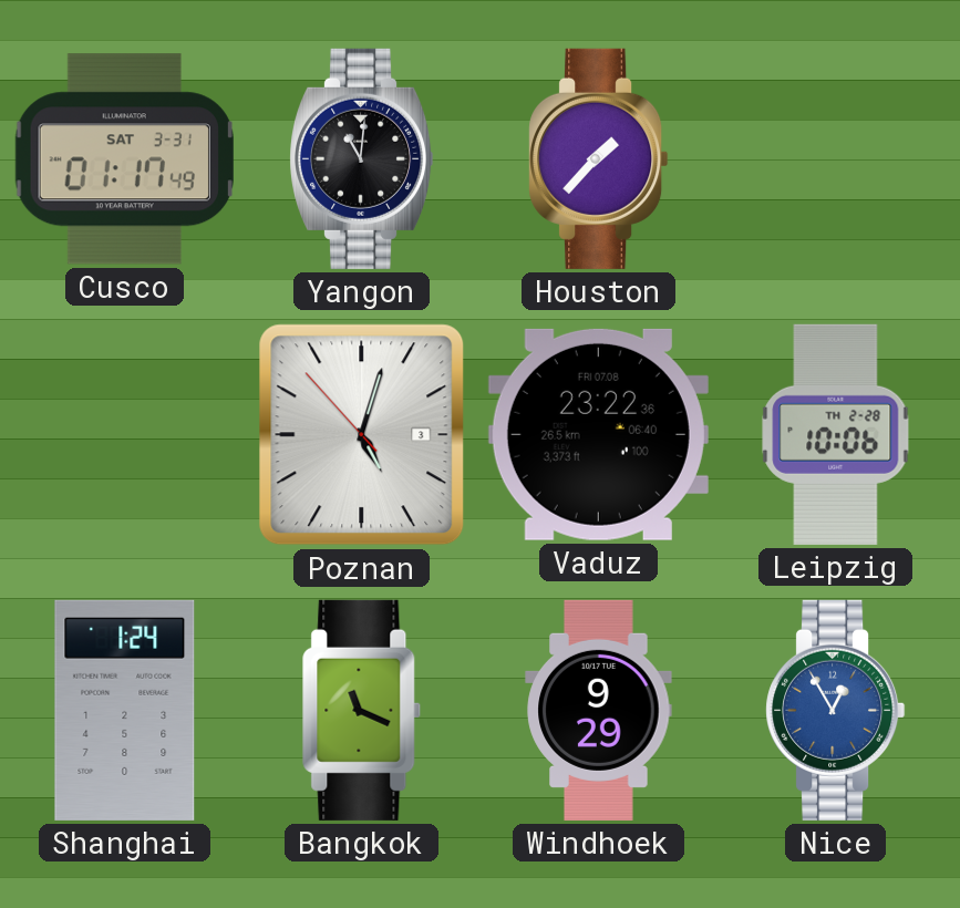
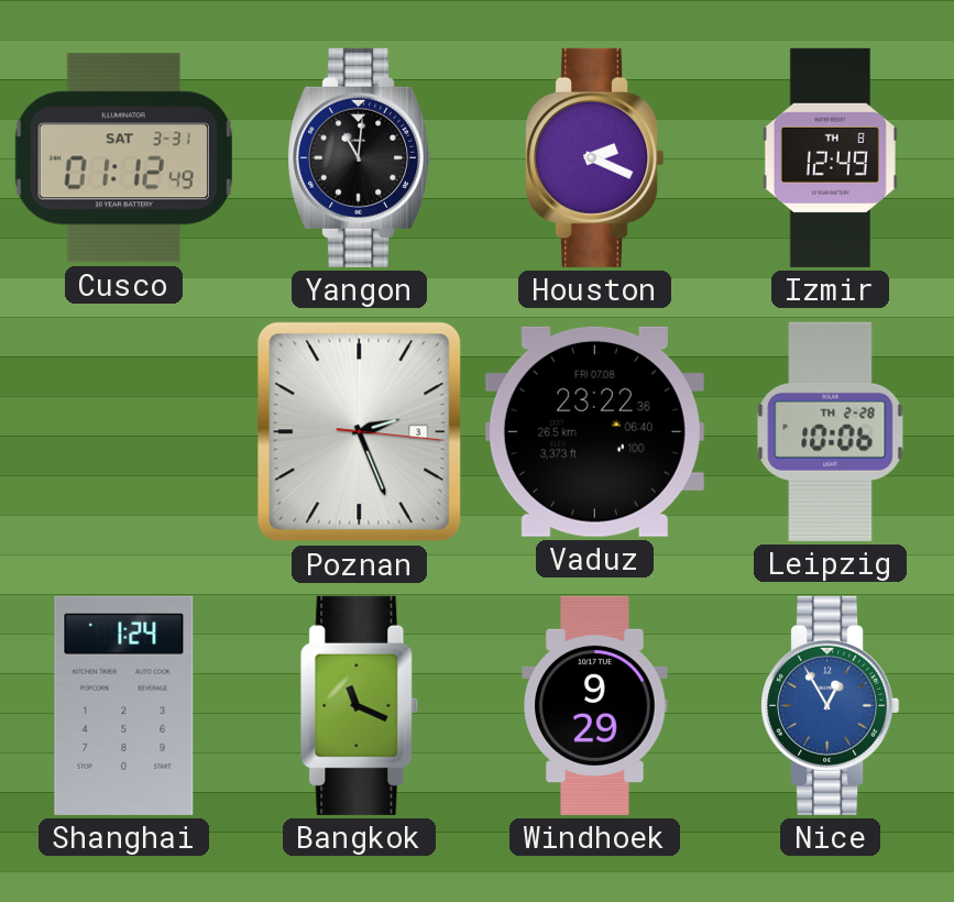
Cusco: 01:17 -> 01:12 (123, 158)
Houston: 1:37 -> 2:19 (595, 157)
Izmir: none -> 12:49 (830, 157)
Poznan: 5:02 -> 2:26 (360, 432)
